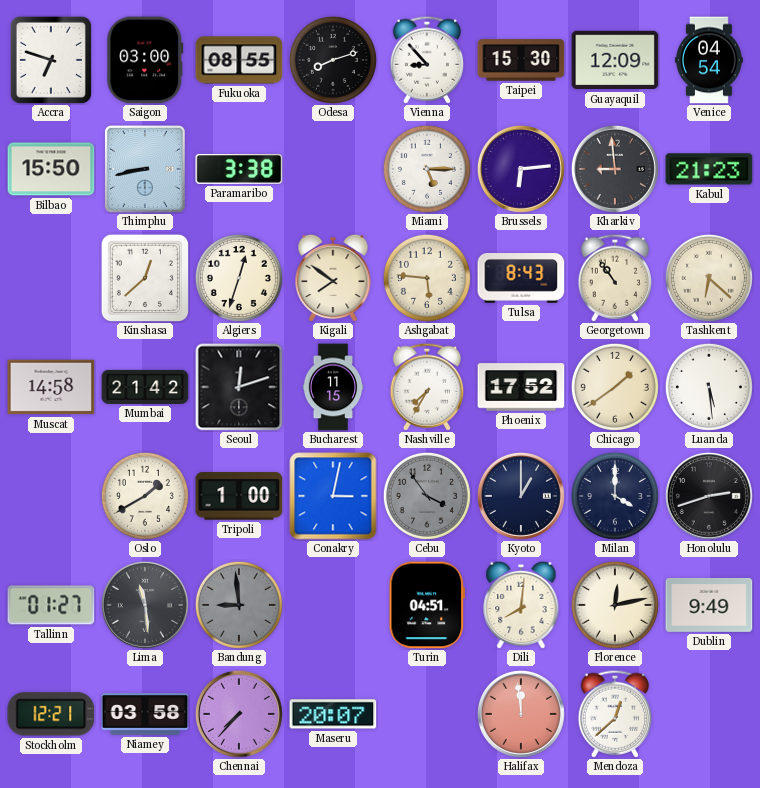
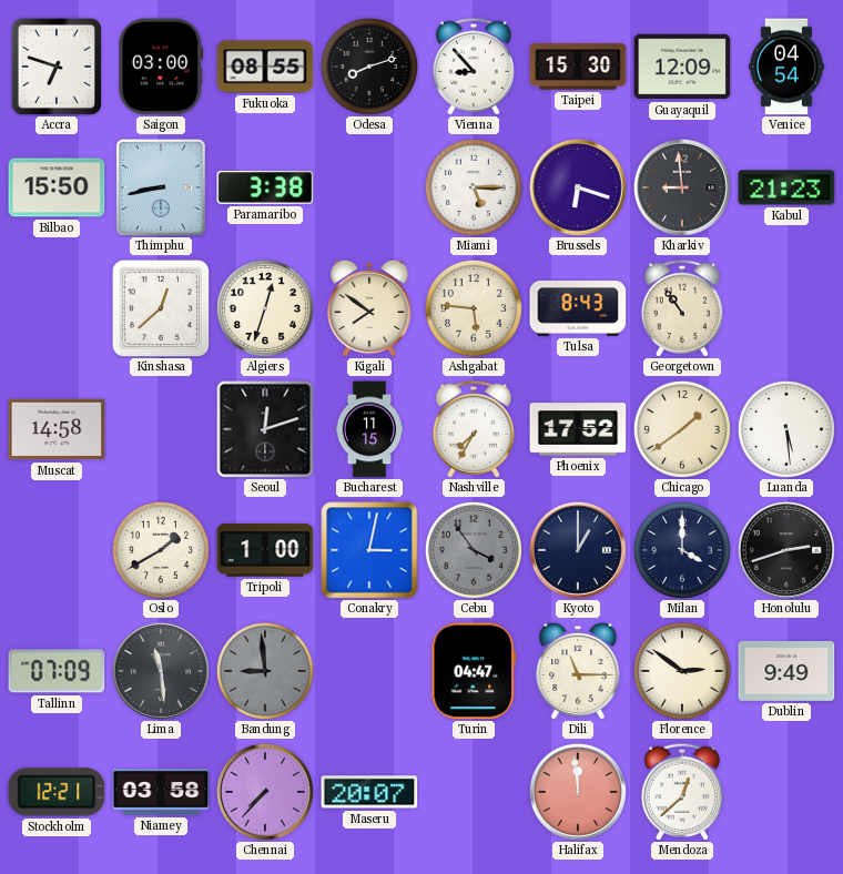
Brussels: 6:14 -> 6:18 (578, 187)
Tashkent: 6:22 -> none (709, 278)
Mumbai: 21:42 -> none (145, 387)
Tallinn: 01:27 -> 07:09 (57, 671)
Turin: 04:51 -> 04:47 (473, 671)
Dili: 8:01 -> 11:15 (578, 671)
Florence: 12:13 -> 2:51 (682, 671)
